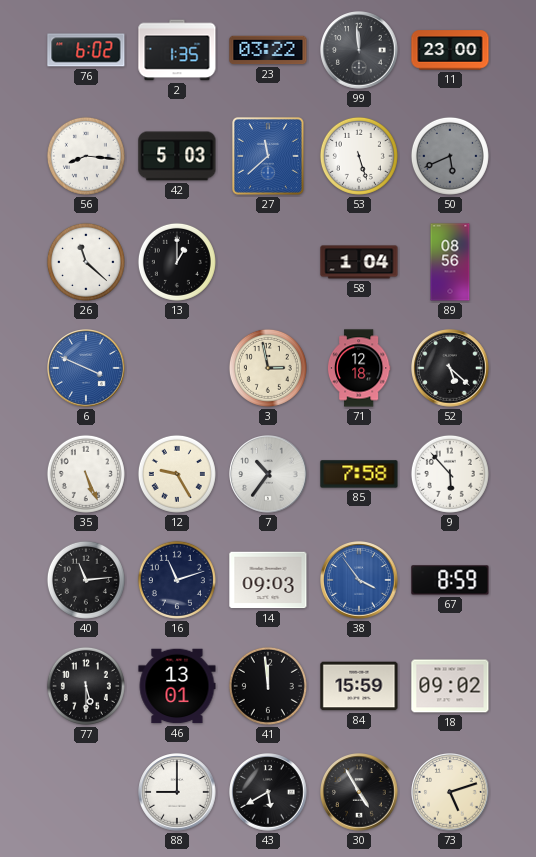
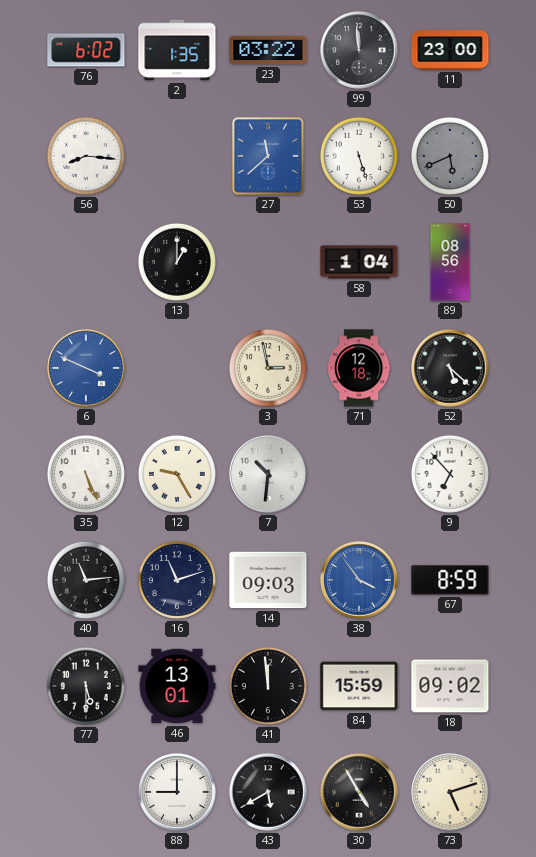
42: 5:03 -> none (177, 156)
26: 11:22 -> none (86, 262)
7: 10:36 -> 10:31 (268, 474)
85: 7:58 -> none (359, 474)
9: 5:53 -> 6:53 (450, 474)
